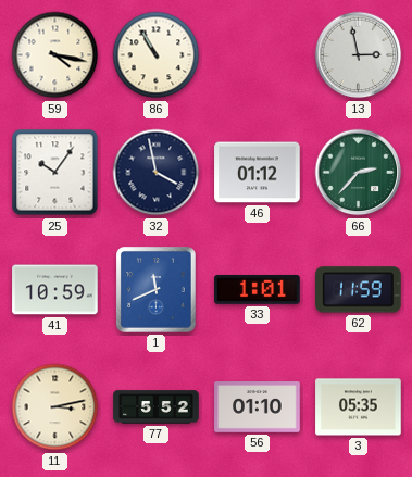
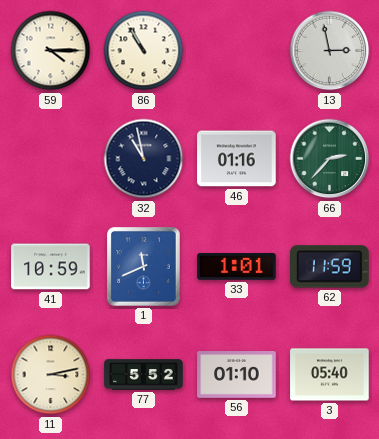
59: 4:17 -> 4:15 (51, 51)
25: 10:06 -> none (55, 173)
32: 3:58 -> 10:58 (144, 159)
46: 01:12 -> 01:16 (237, 159)
3: 05:35 -> 05:40 (330, 375)
